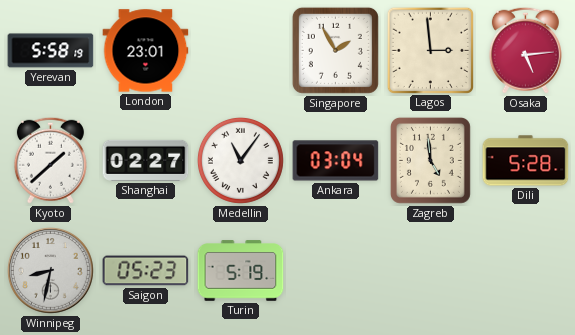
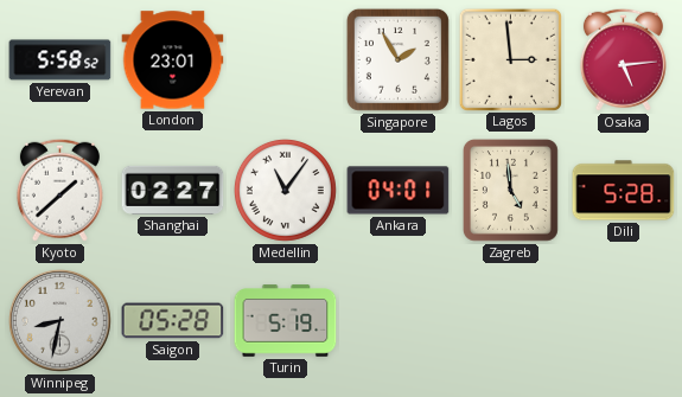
Yerevan: 5:58:19 -> 5:58:52 (60, 60)
Ankara: 03:04 -> 04:01 (399, 191)
Saigon: 05:23 -> 05:28 (173, 321)
